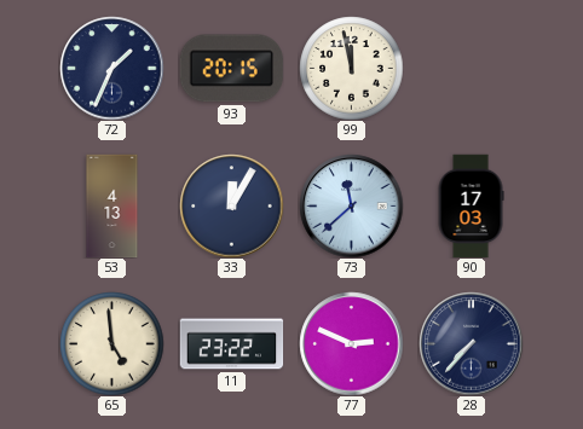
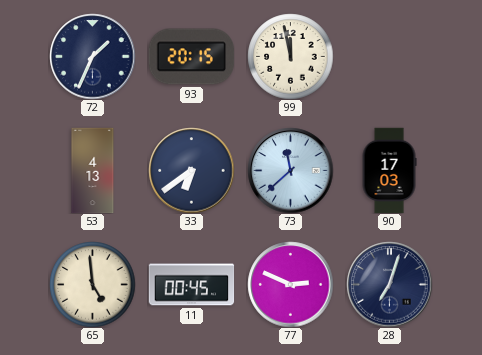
33: 12:05 -> 6:39 (191, 170)
11: 23:22 -> 00:45 (191, 285)
28: 7:37 -> 7:03 (389, 284)
